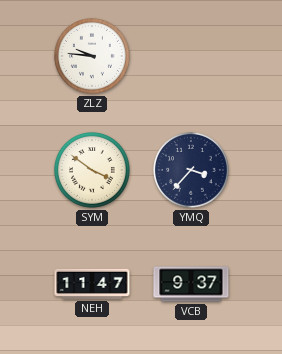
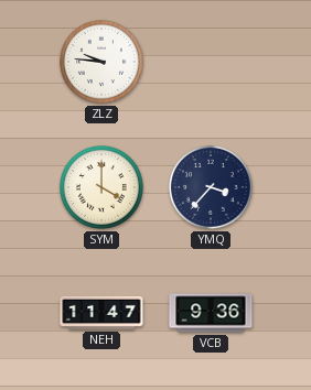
SYM: 3:51 -> 4:00 (101, 187)
VCB: 9:37 -> 9:36 (211, 313)
